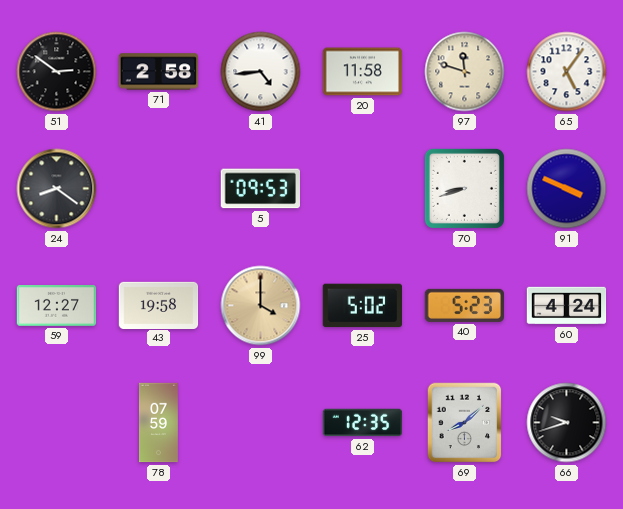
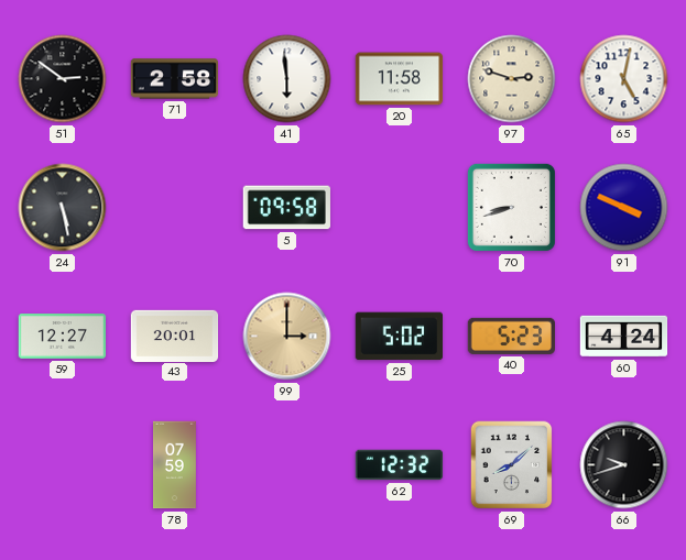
41: 4:44 -> 5:59 (287, 79)
97: 11:48 -> 2:48 (512, 79)
65: 5:06 -> 5:02 (624, 79)
24: 8:21 -> 5:28 (63, 208)
5: 09:53 -> 09:58 (286, 208)
43: 19:58 -> 20:01 (175, 336)
99: 4:00 -> 3:00 (287, 337)
62: 12:35 -> 12:32 (400, 465)
